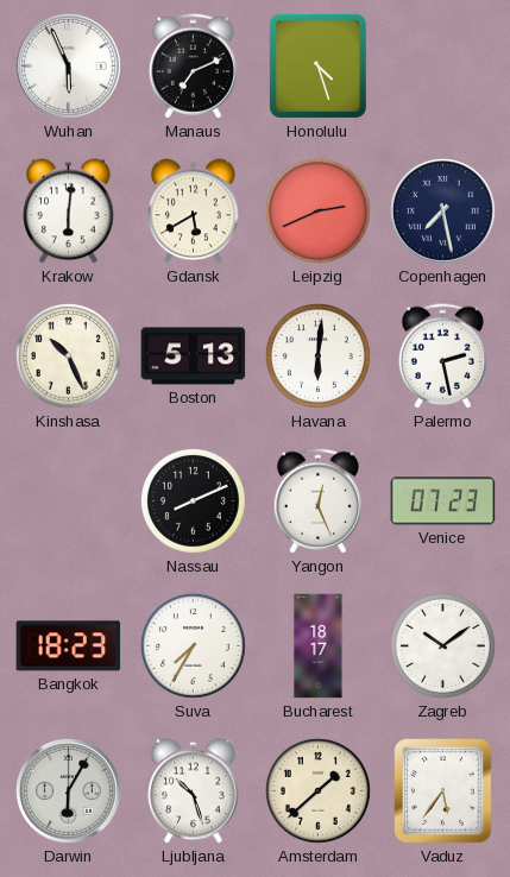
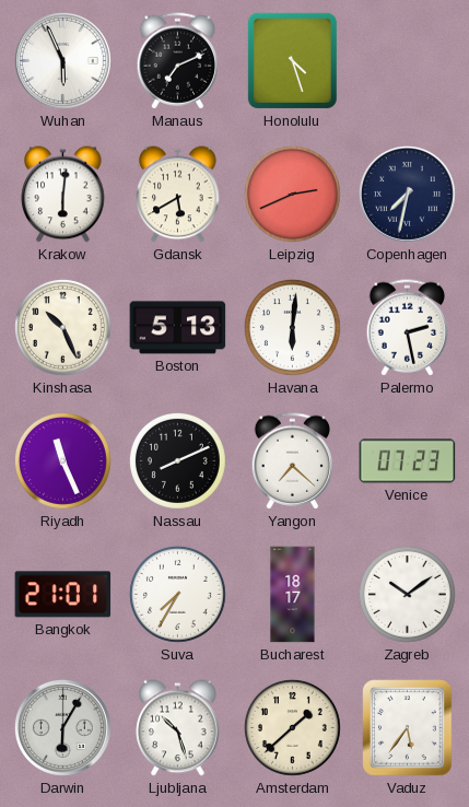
Copenhagen: 7:28 -> 7:32 (407, 194)
Riyadh: none -> 11:26 (62, 460)
Yangon: 12:26 -> 7:22 (293, 461)
Bangkok: 18:23 -> 21:01 (63, 595)
